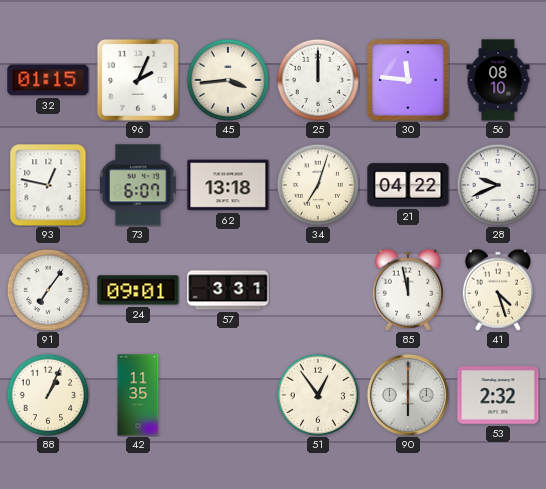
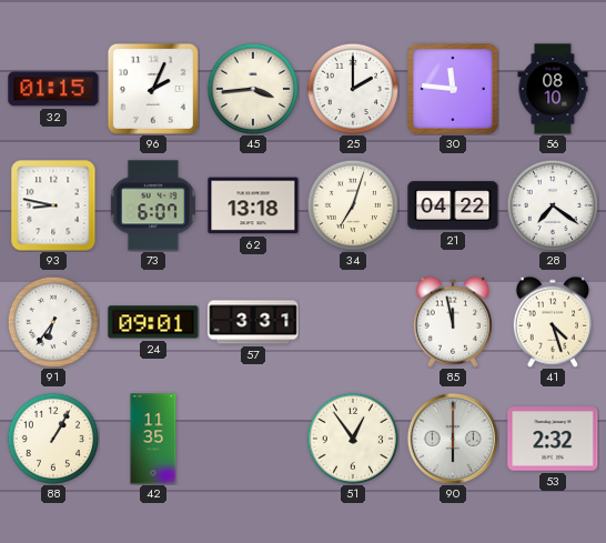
25: 12:00 -> 2:00 (352, 88)
93: 12:47 -> 8:47 (53, 205)
28: 9:41 -> 7:21 (552, 204)
91: 7:06 -> 6:36 (52, 321)
88: 1:04 -> 1:05 (52, 438)
